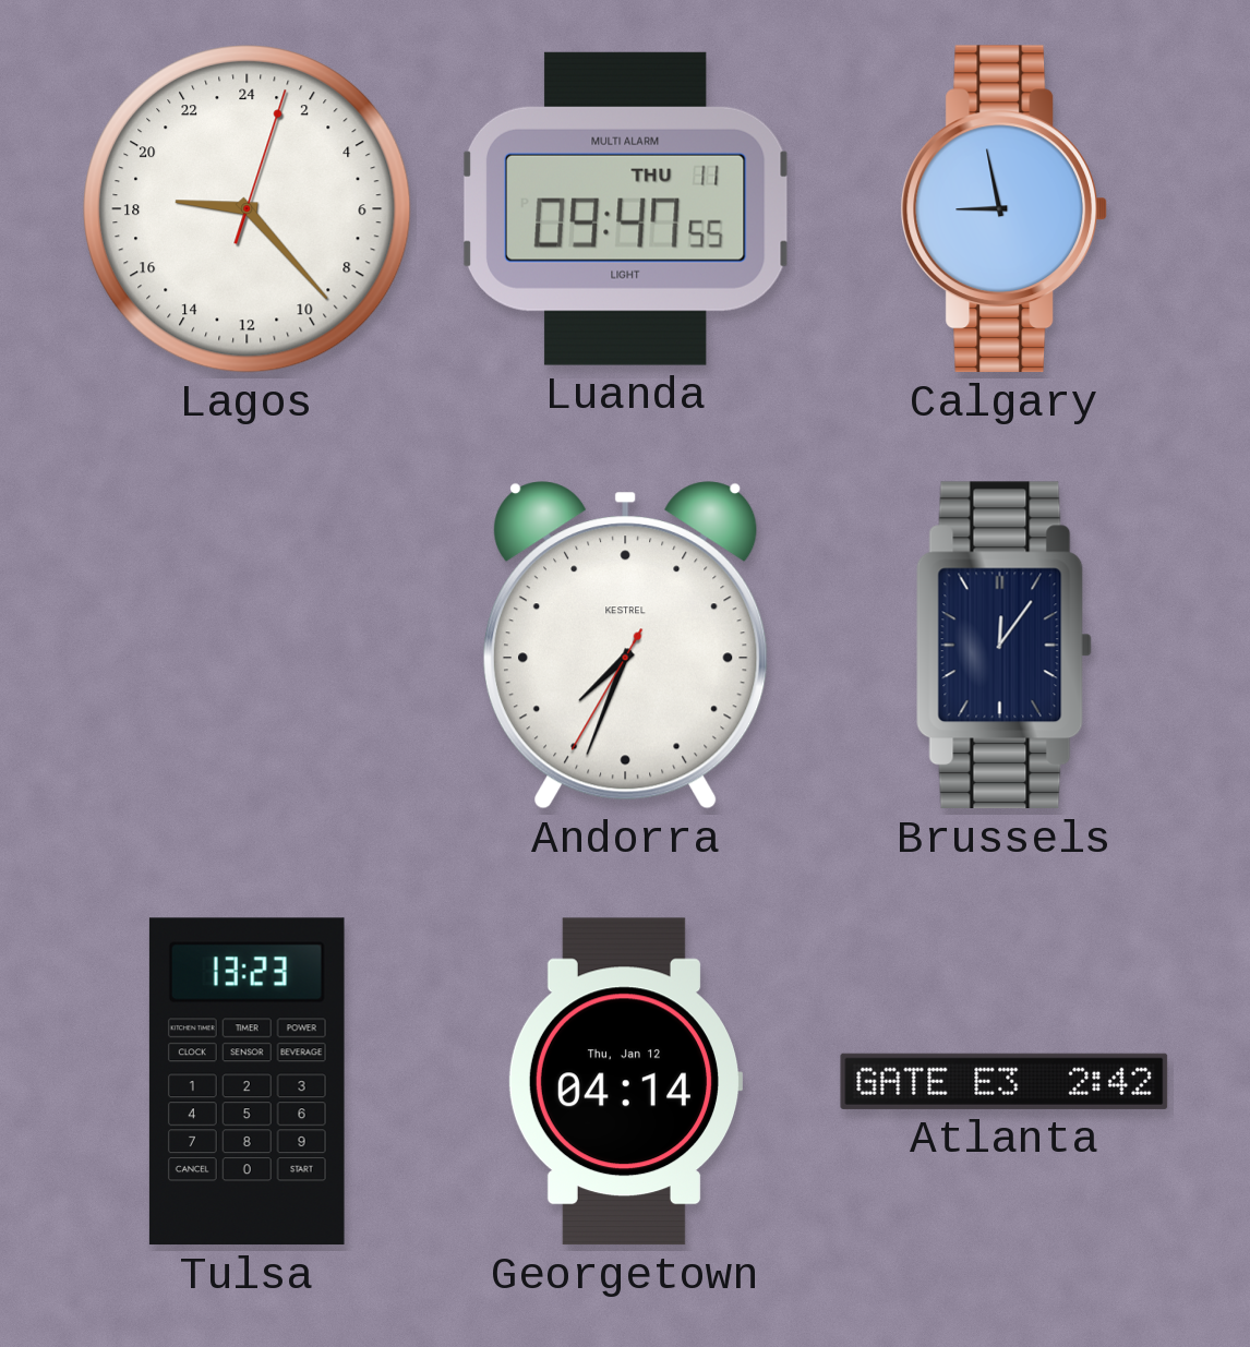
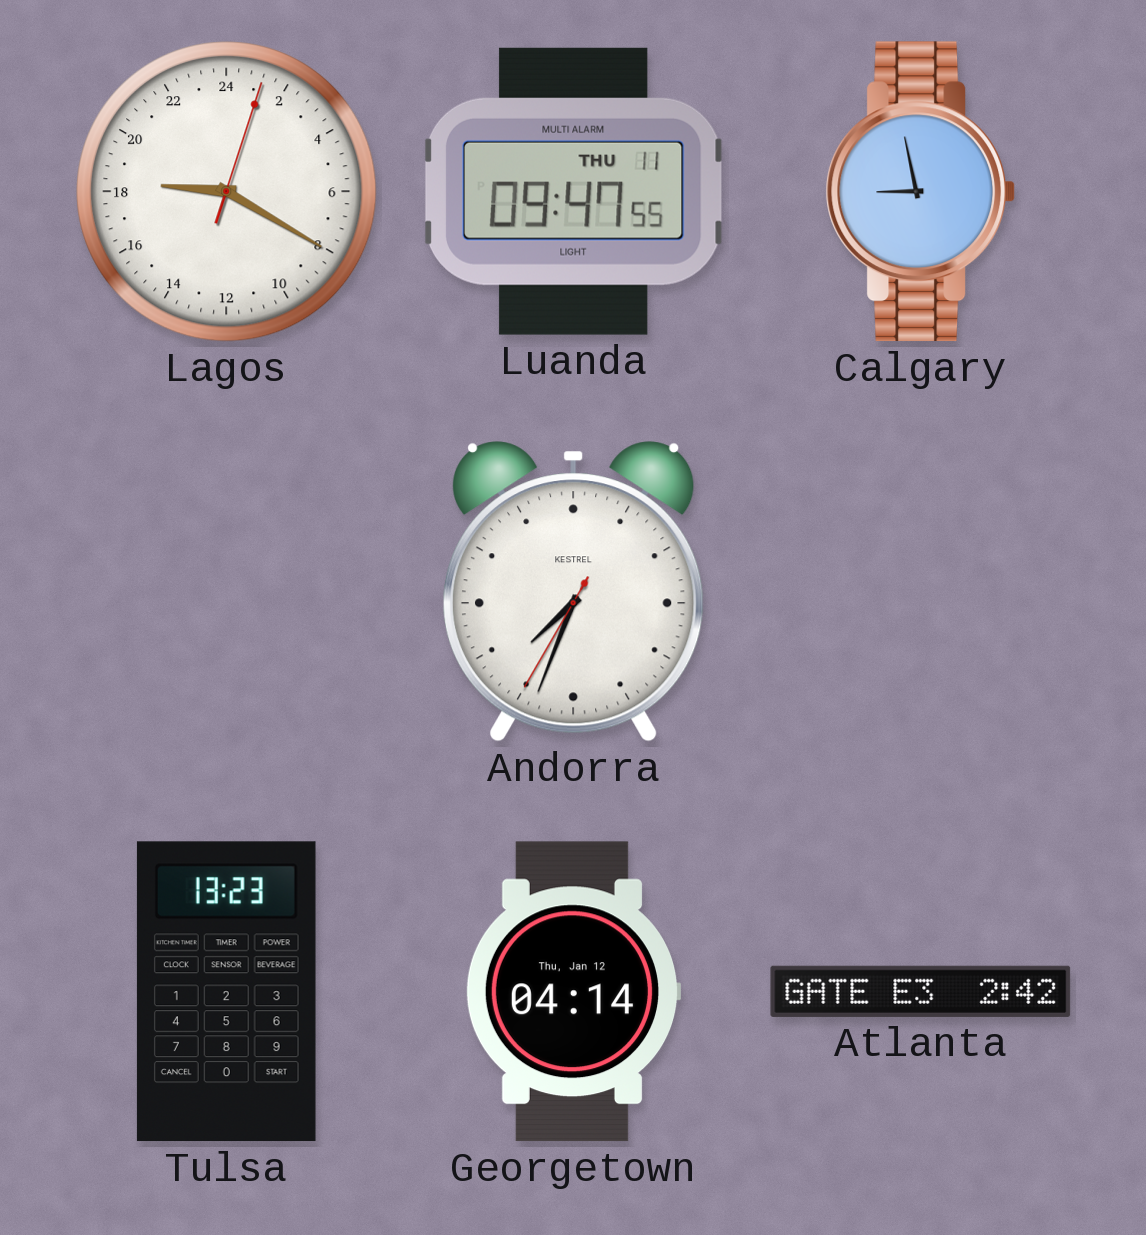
Lagos: 18:23 -> 18:20 (227, 192)
Brussels: 12:06 -> none (1003, 646)
